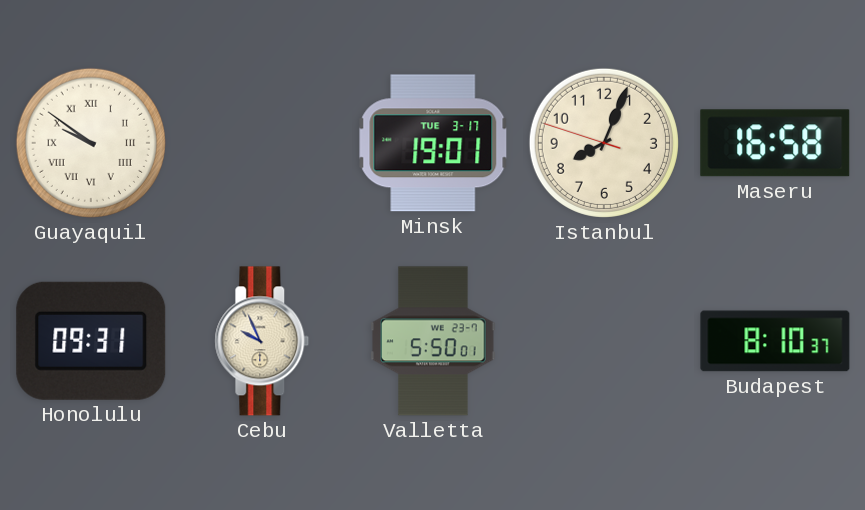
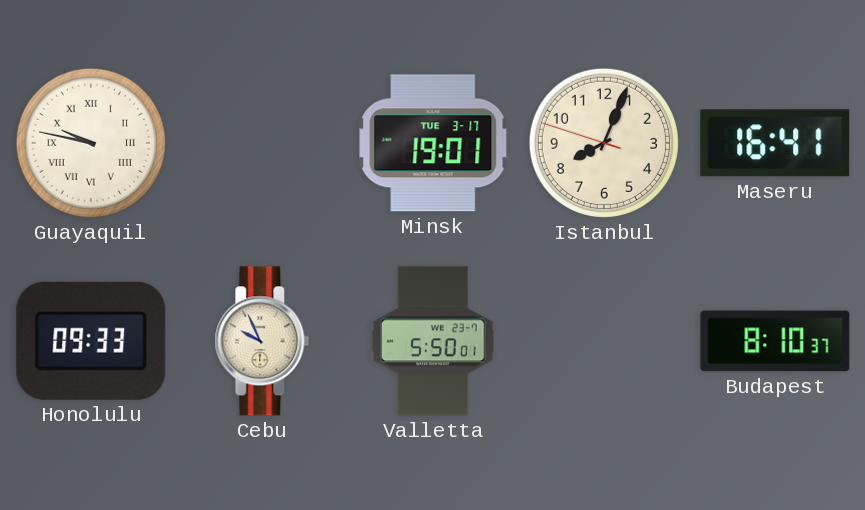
Guayaquil: 9:51 -> 9:47 (91, 143)
Maseru: 16:58 -> 16:41 (775, 143)
Honolulu: 09:31 -> 09:33 (91, 341)
